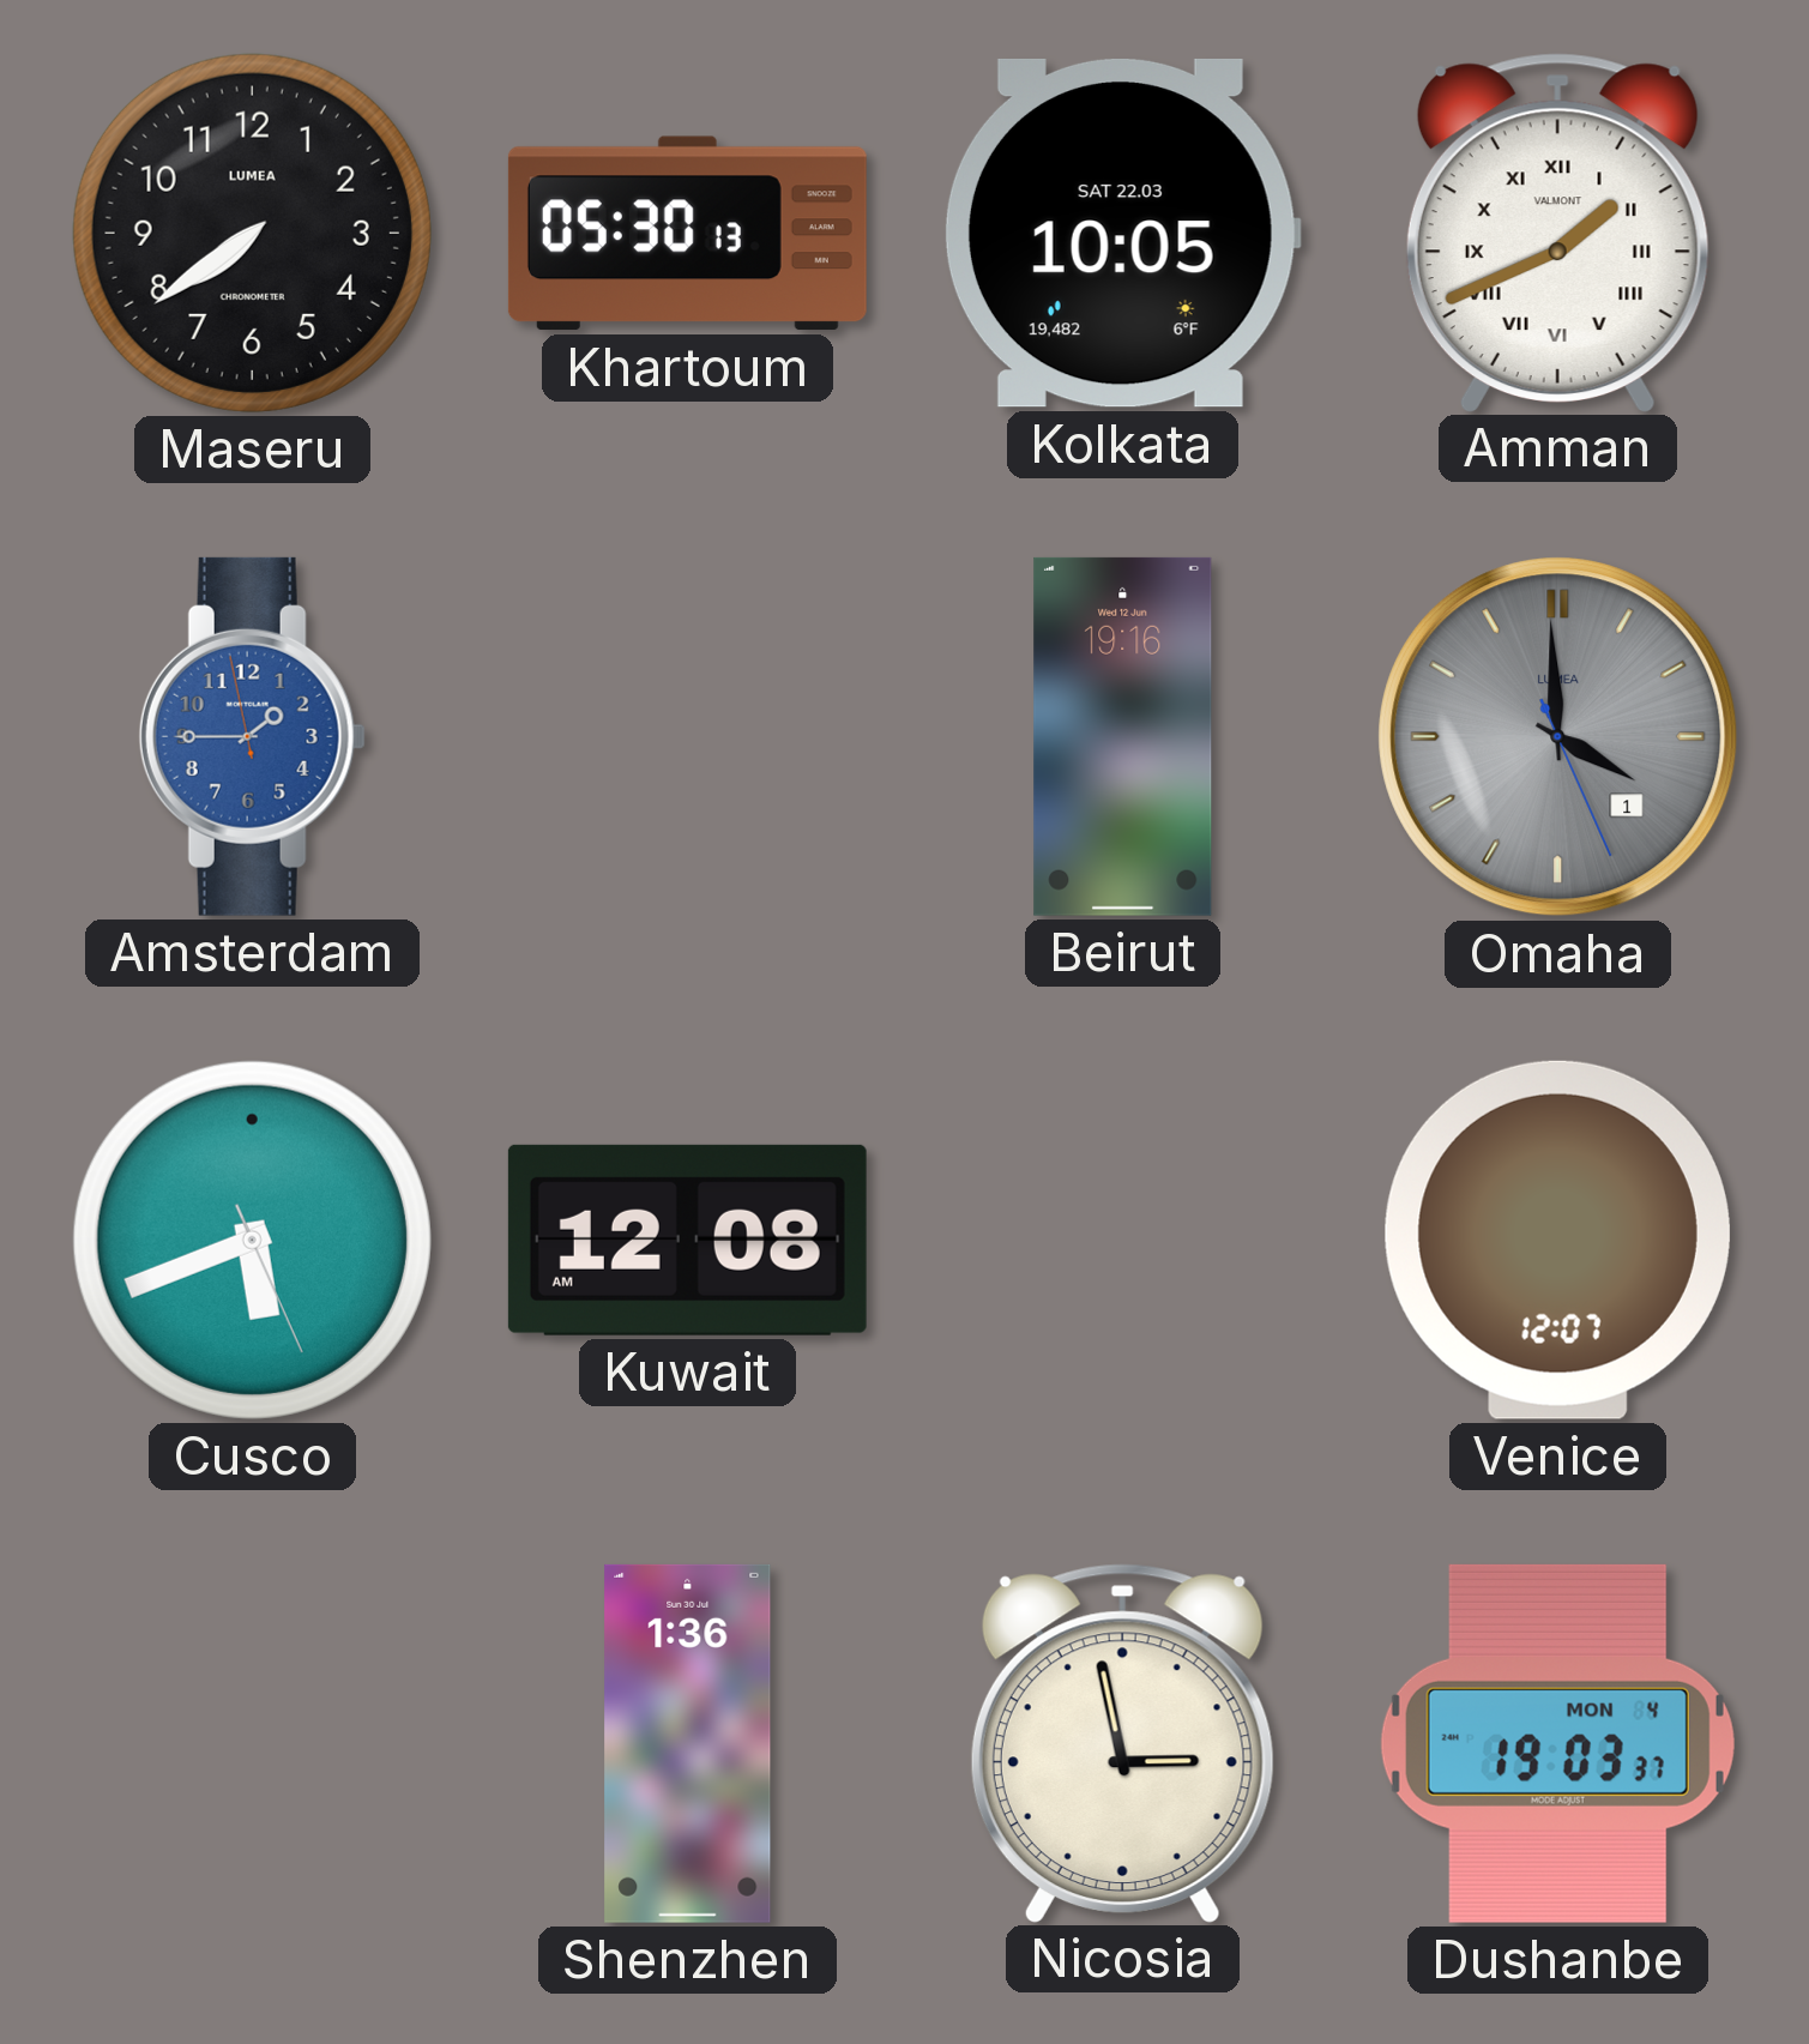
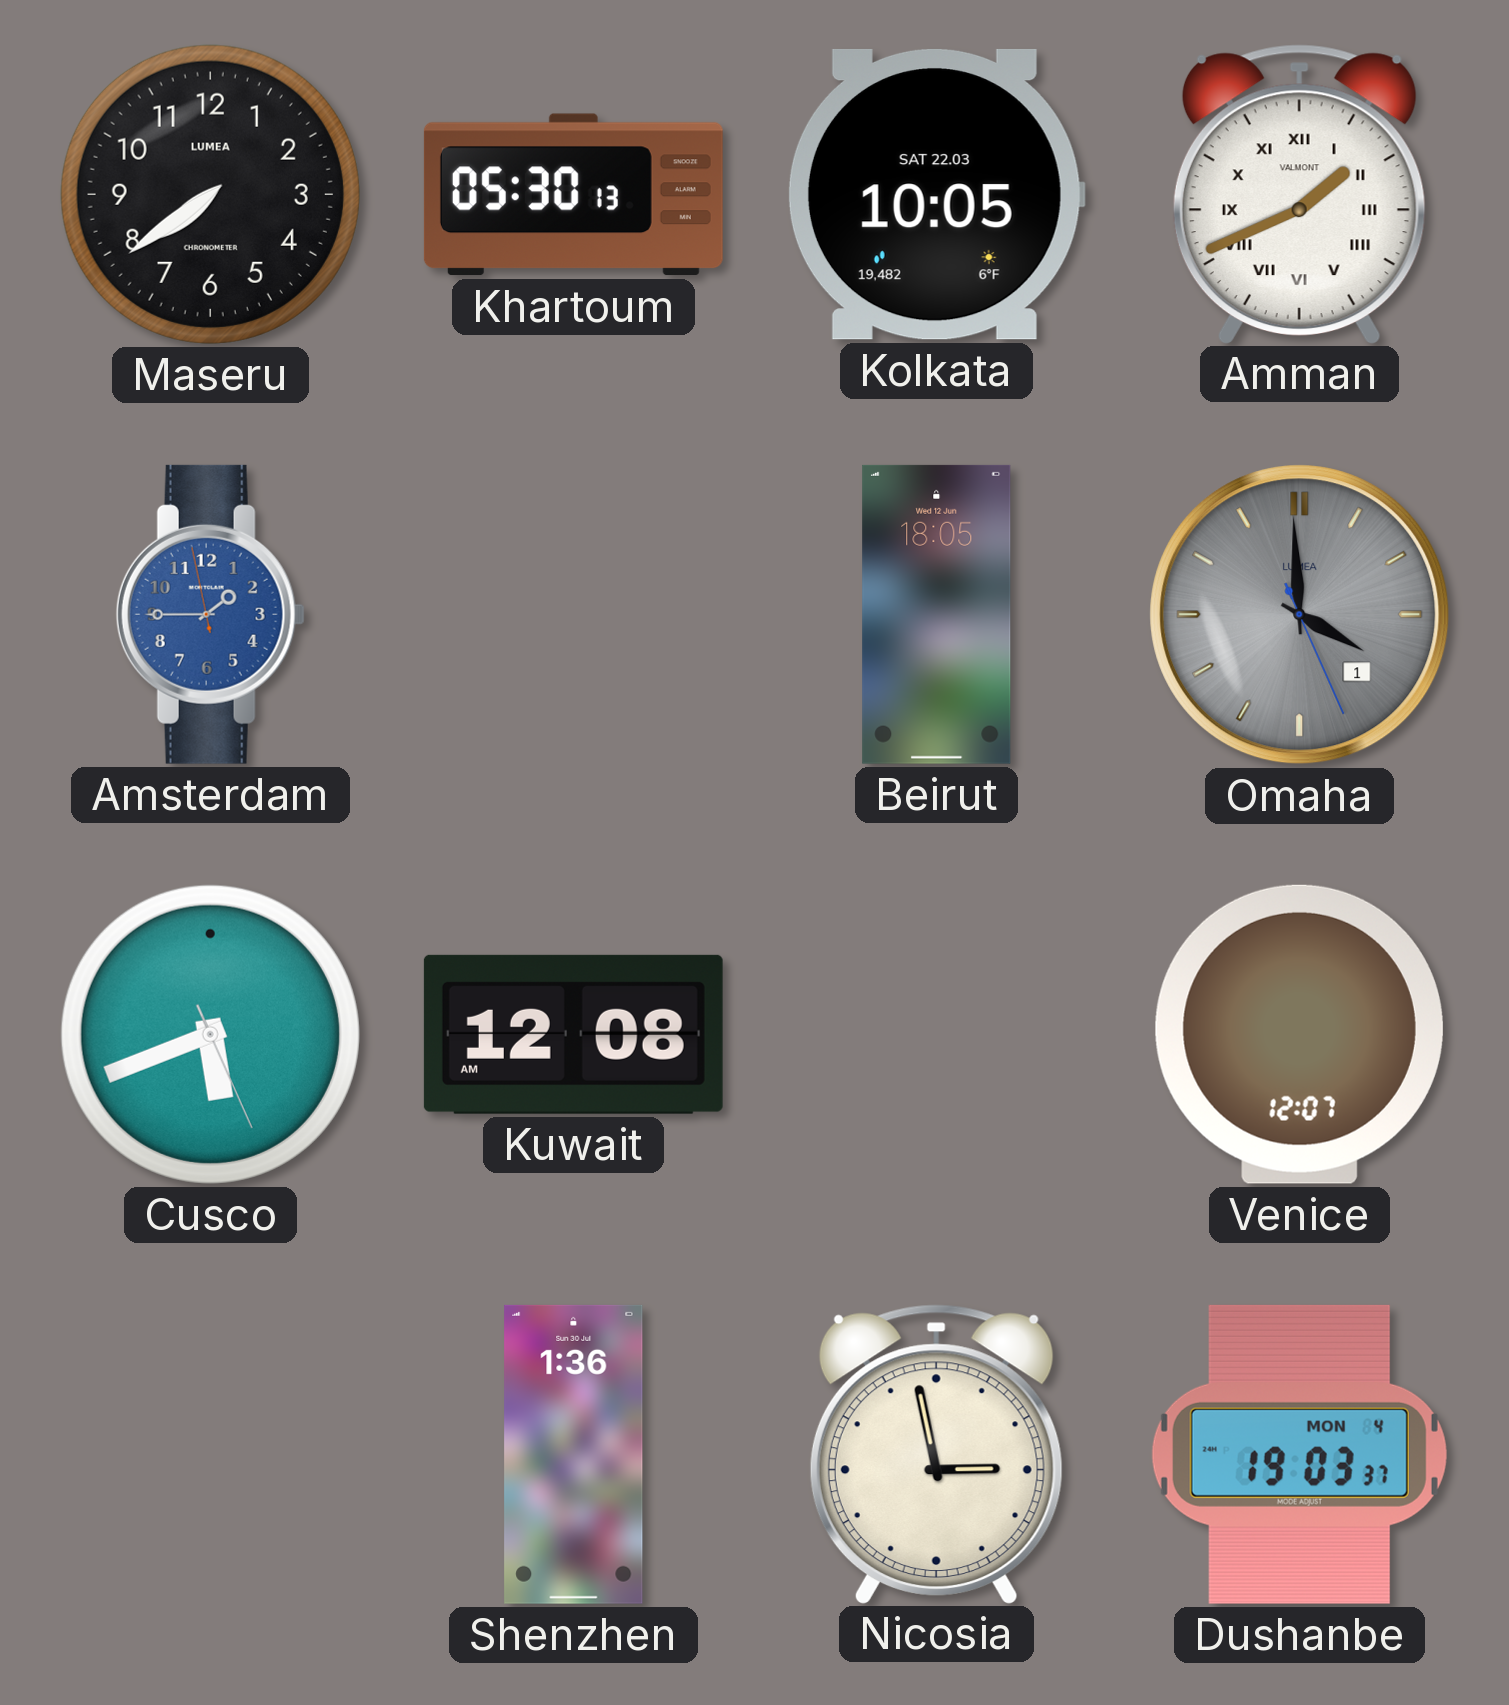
Beirut: 19:16 -> 18:05 (937, 614)
